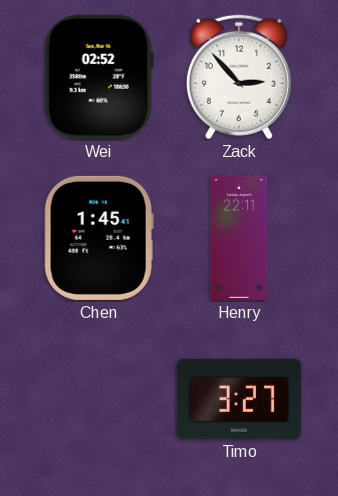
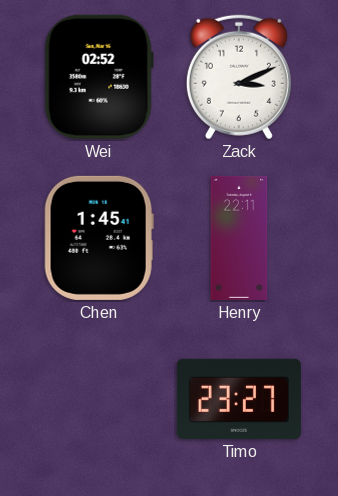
Zack: 2:53 -> 3:11 (239, 77)
Timo: 3:27 -> 23:27 (239, 399)
